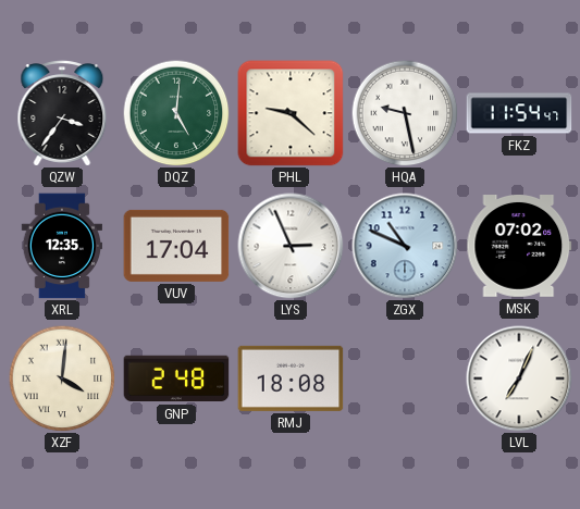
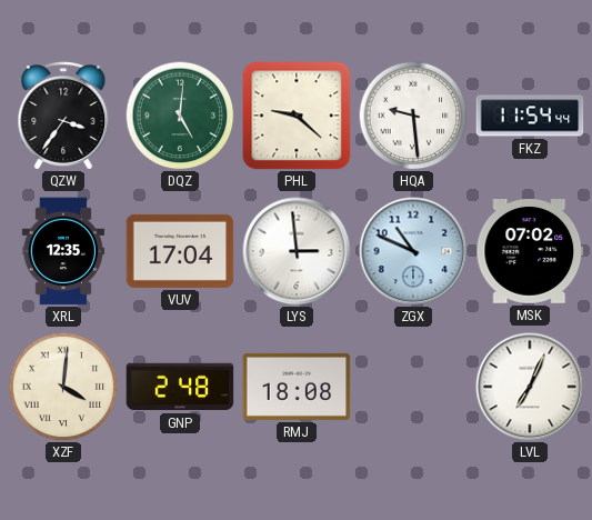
HQA: 9:28 -> 9:29 (413, 116)
FKZ: 11:54:47 -> 11:54:44 (530, 116)
LYS: 2:56 -> 2:59 (297, 251)
